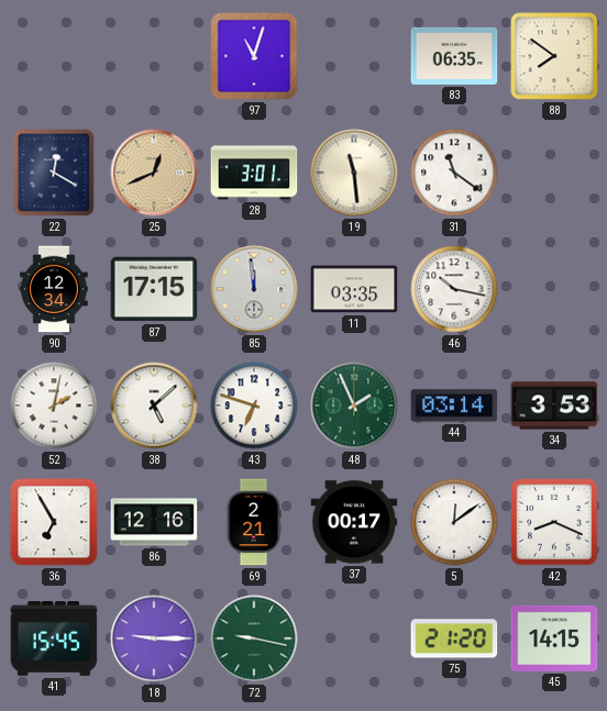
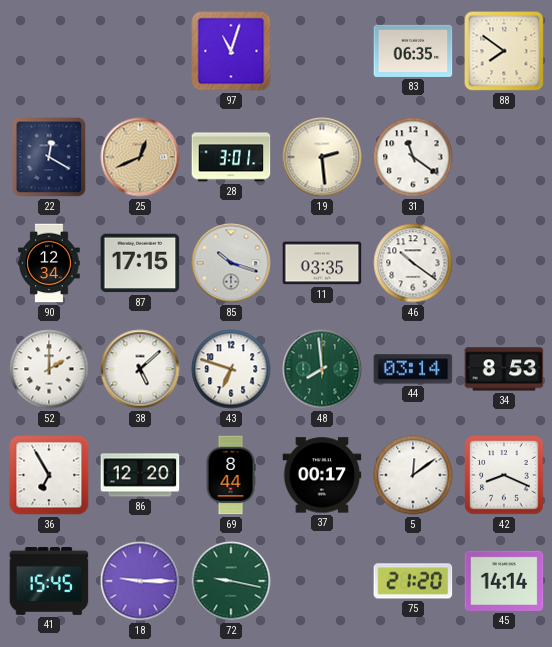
19: 11:29 -> 2:29 (322, 157)
85: 11:59 -> 10:18 (231, 263)
46: 10:17 -> 10:21 (413, 263)
52: 2:02 -> 2:00 (49, 369)
48: 1:56 -> 7:59 (322, 369)
34: 3:53 -> 8:53 (504, 369)
86: 12:16 -> 12:20 (140, 475)
69: 2:21 -> 8:44 (231, 475)
45: 14:15 -> 14:14 (504, 581)
